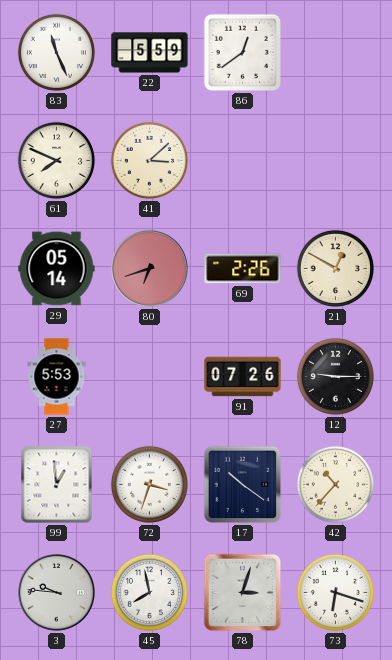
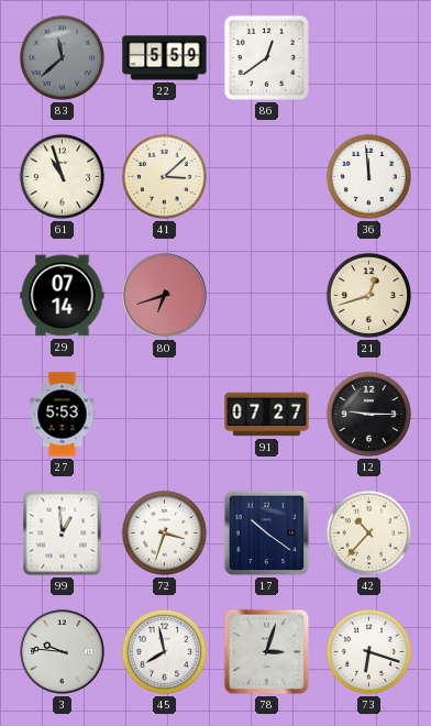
83: 11:26 -> 11:38 (62, 57)
83 dial: white -> grey (62, 57)
61: 7:49 -> 10:57 (62, 176)
36: none -> 11:59 (368, 176)
29: 05:14 -> 07:14 (63, 296)
69: 2:26 -> none (243, 269)
21: 12:50 -> 12:42 (368, 295)
91: 07:26 -> 07:27 (267, 415)
